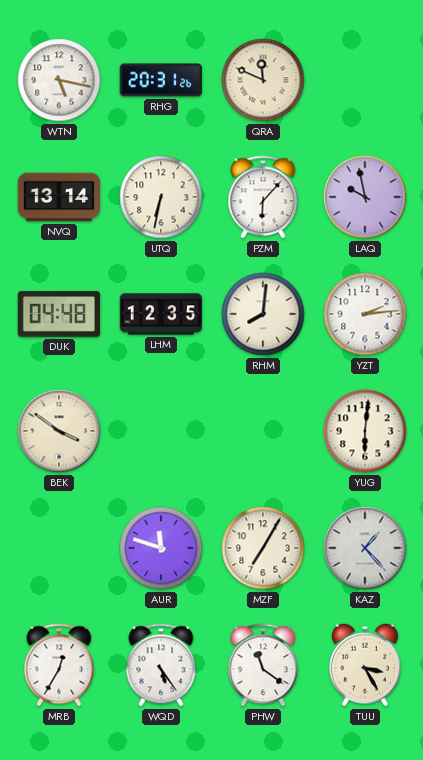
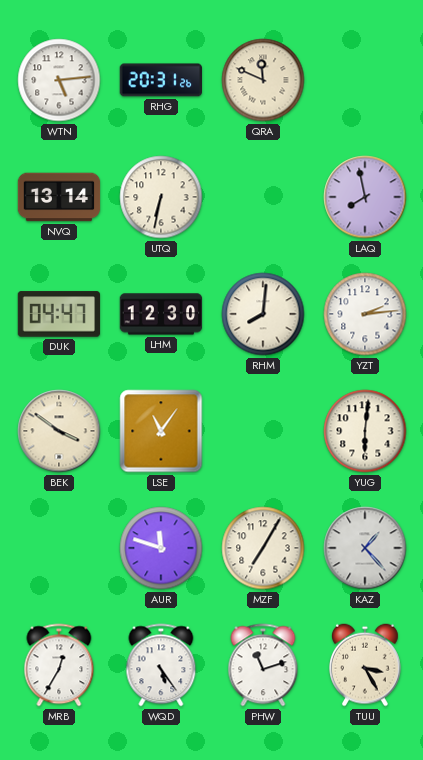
WTN: 5:17 -> 5:14 (59, 80)
PZM: 6:07 -> none (263, 197)
LAQ: 9:58 -> 7:58 (365, 197)
DUK: 04:48 -> 04:47 (59, 314)
LHM: 12:35 -> 12:30 (161, 314)
LSE: none -> 11:06 (161, 431)
PHW: 11:21 -> 11:12 (263, 665)
